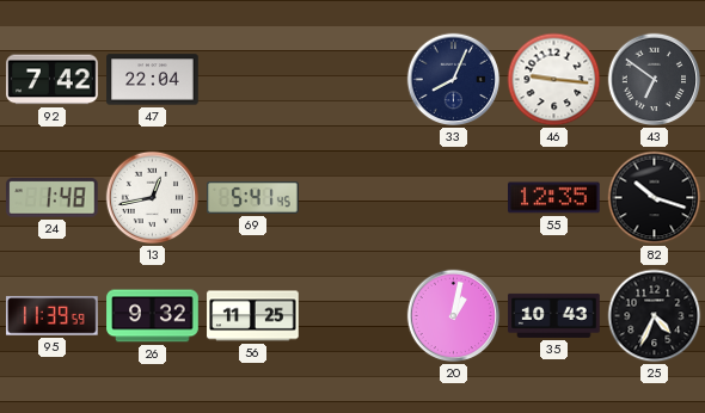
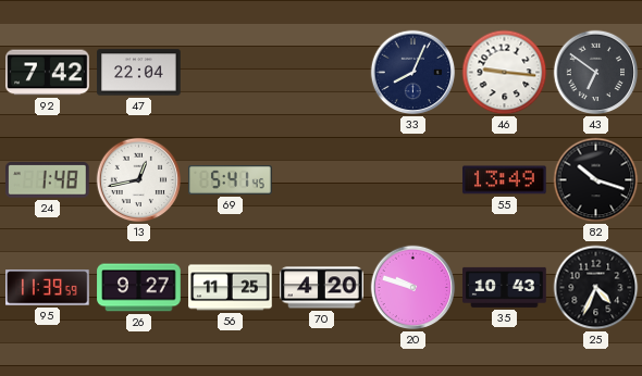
55: 12:35 -> 13:49 (505, 180)
26: 9:32 -> 9:27 (139, 288)
70: none -> 4:20 (322, 288)
20: 1:02 -> 9:48 (413, 288)
